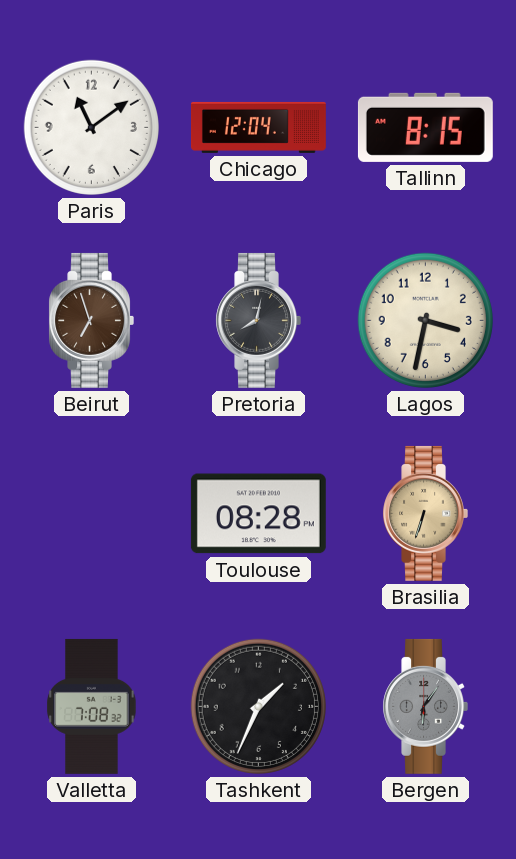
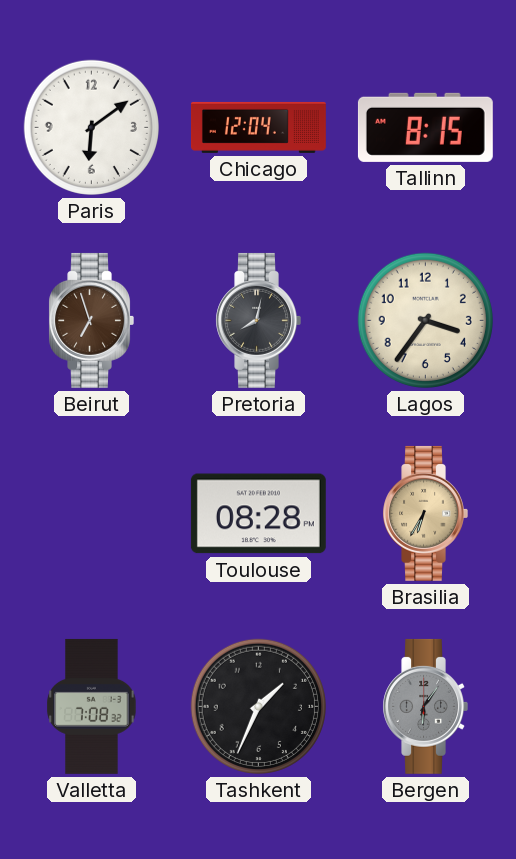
Paris: 11:09 -> 6:09 (91, 127)
Lagos: 3:32 -> 3:36 (425, 320)
Brasilia: 6:33 -> 6:35 (425, 513)
